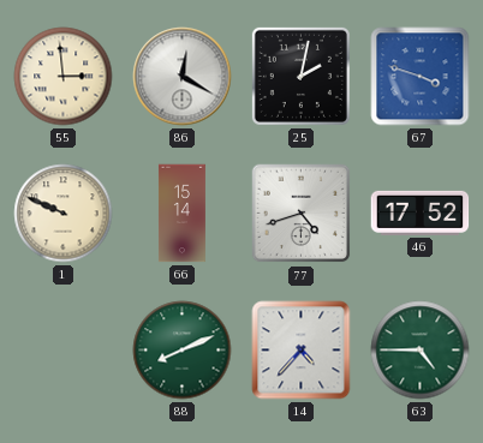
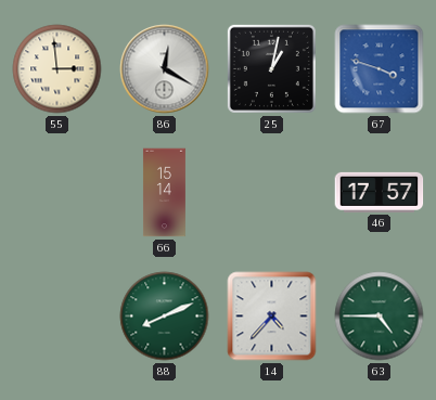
25: 2:02 -> 1:02 (271, 68)
1: 9:49 -> none (64, 214)
77: 4:42 -> none (302, 214)
46: 17:52 -> 17:57 (380, 192)
